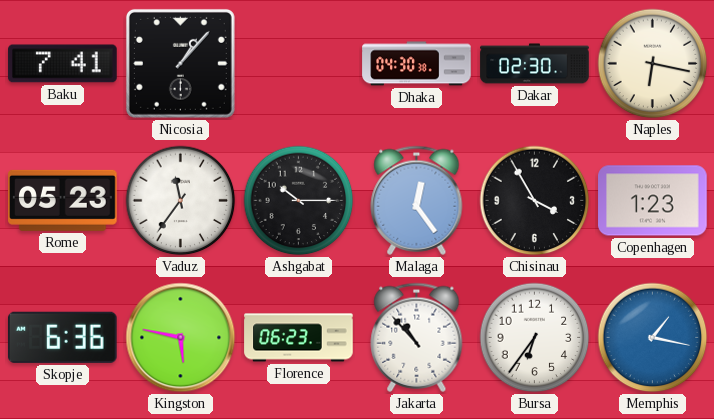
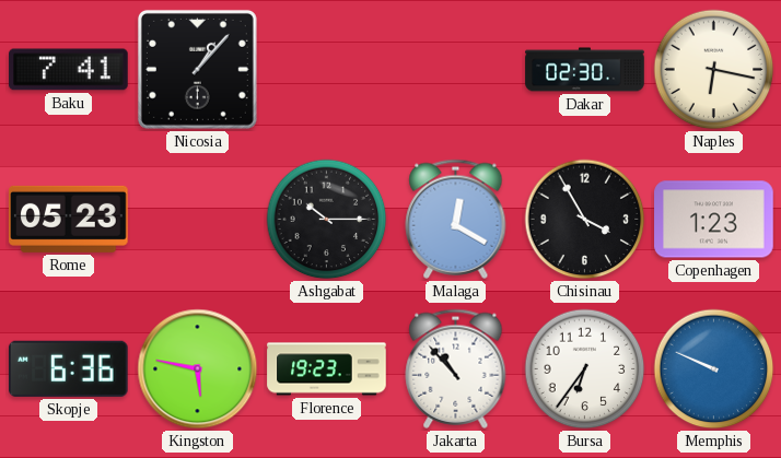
Dhaka: 04:30 -> none (417, 64)
Vaduz: 11:36 -> none (181, 201)
Malaga: 12:24 -> 12:20 (456, 219)
Florence: 06:23 -> 19:23 (327, 369)
Memphis: 1:17 -> 9:49 (714, 369)
